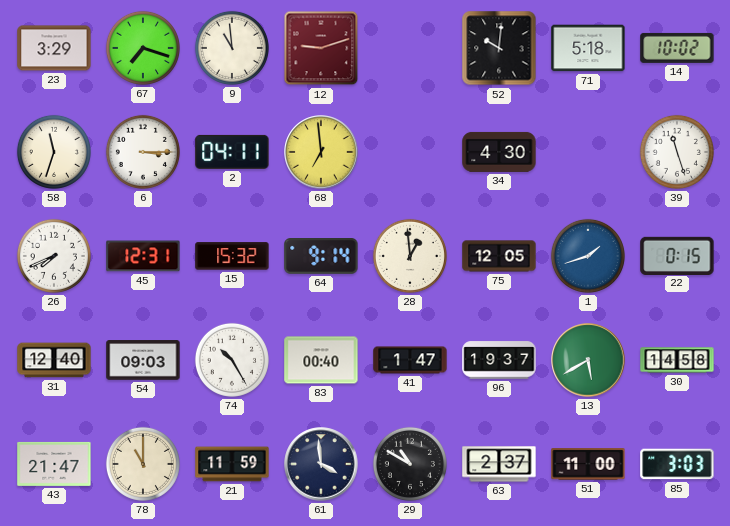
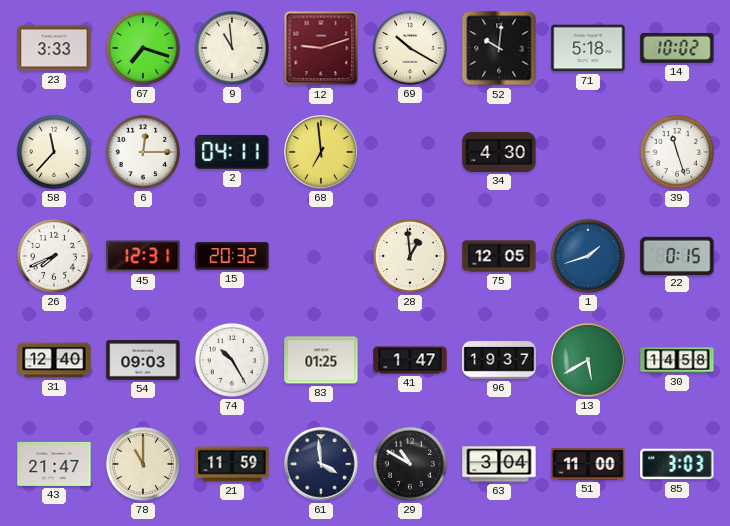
23: 3:29 -> 3:33 (54, 48)
69: none -> 10:20 (410, 48)
58: 11:33 -> 11:37 (54, 152)
6: 3:15 -> 12:15 (143, 152)
15: 15:32 -> 20:32 (232, 256)
64: 9:14 -> none (321, 257)
83: 00:40 -> 01:25 (321, 360)
63: 2:37 -> 3:04 (499, 464)
